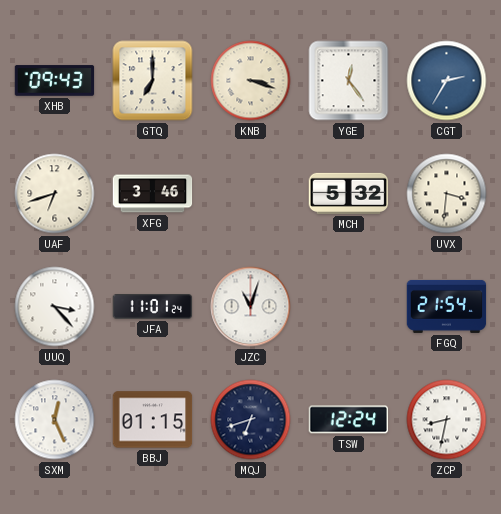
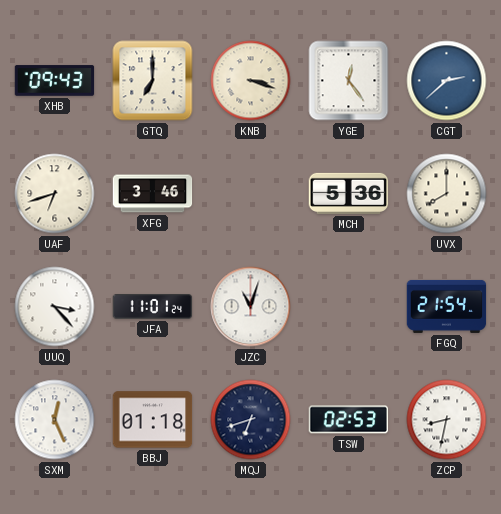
CGT: 2:35 -> 2:38 (447, 81)
MCH: 5:32 -> 5:36 (349, 193)
UVX: 3:31 -> 8:00 (447, 194)
BBJ: 01:15 -> 01:18 (153, 420)
TSW: 12:24 -> 02:53 (349, 420)
